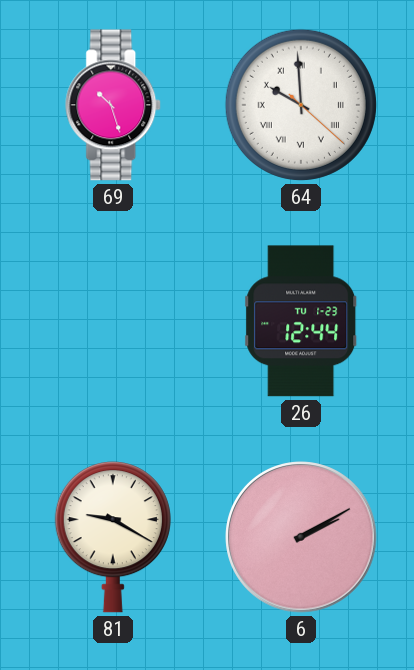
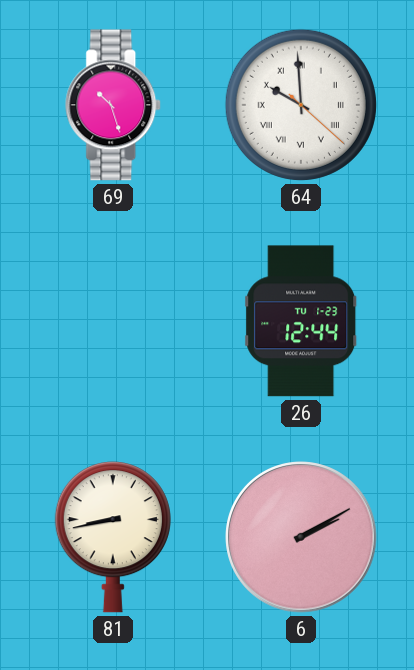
81: 9:20 -> 8:43 (113, 537)
